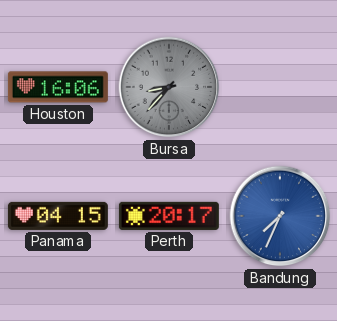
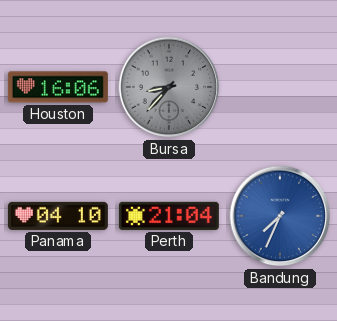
Panama: 04:15 -> 04:10 (58, 216)
Perth: 20:17 -> 21:04 (169, 216)
